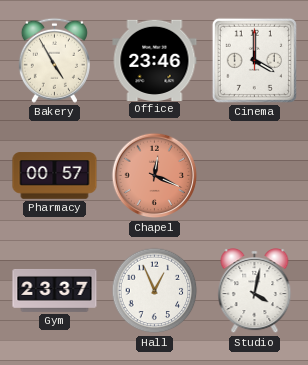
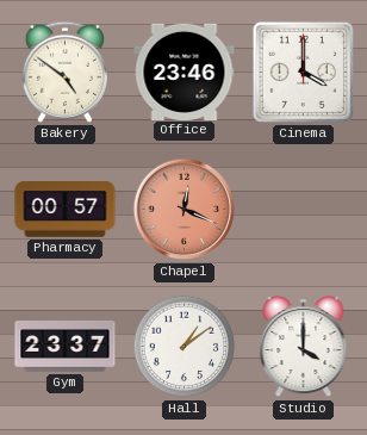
Bakery: 4:55 -> 4:51 (64, 72)
Hall: 12:56 -> 1:09 (185, 347)
Studio: 4:02 -> 4:00 (304, 348)
